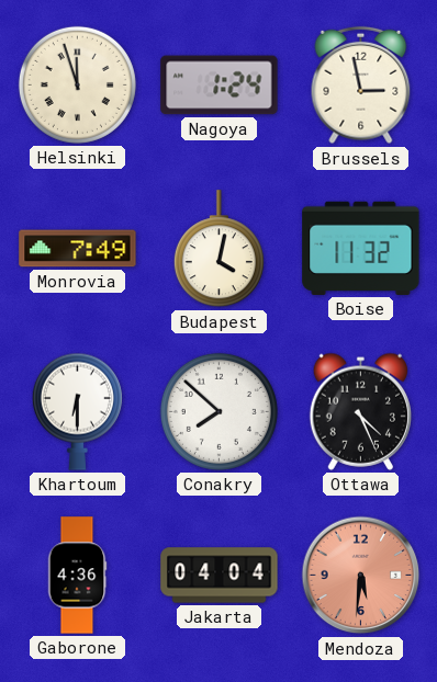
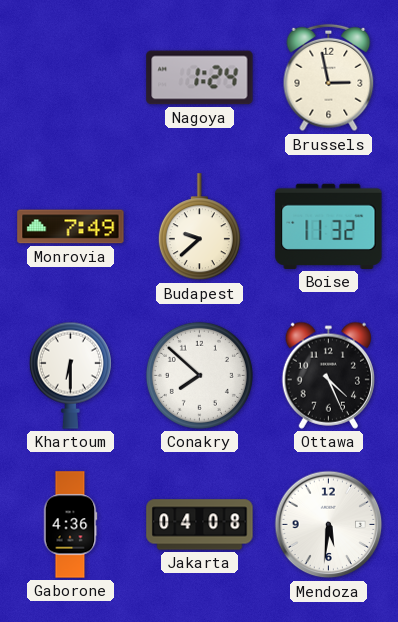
Helsinki: 11:57 -> none (77, 84)
Budapest: 4:02 -> 9:38 (199, 227)
Jakarta: 04:04 -> 04:08 (200, 525)
Mendoza dial: salmon -> white (329, 525)
